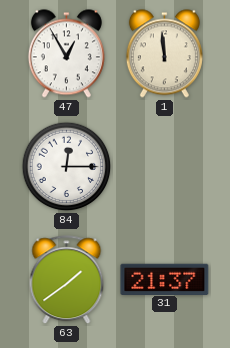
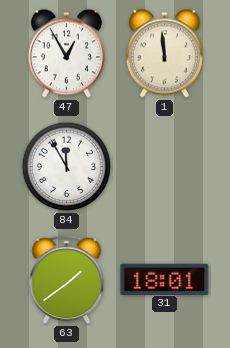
84: 12:15 -> 11:55 (67, 167)
31: 21:37 -> 18:01 (165, 279)
